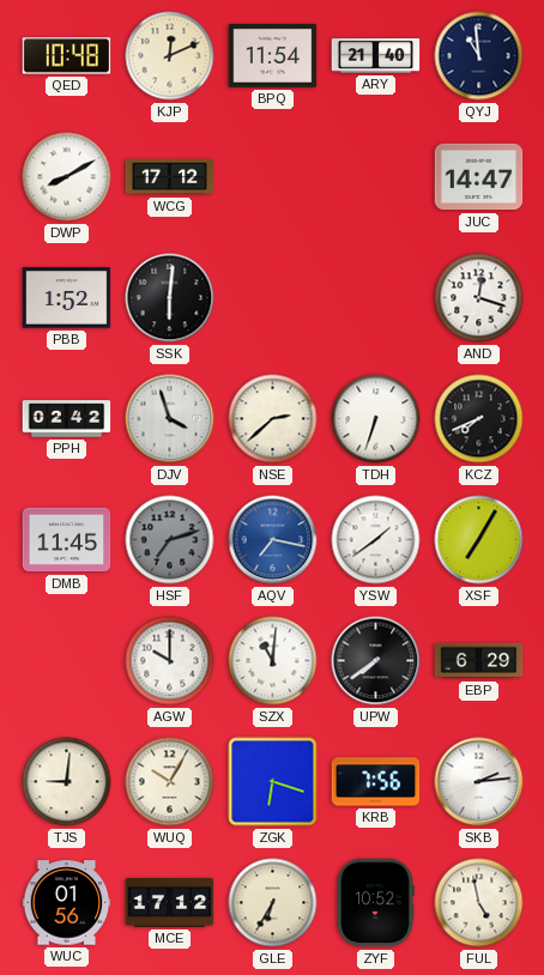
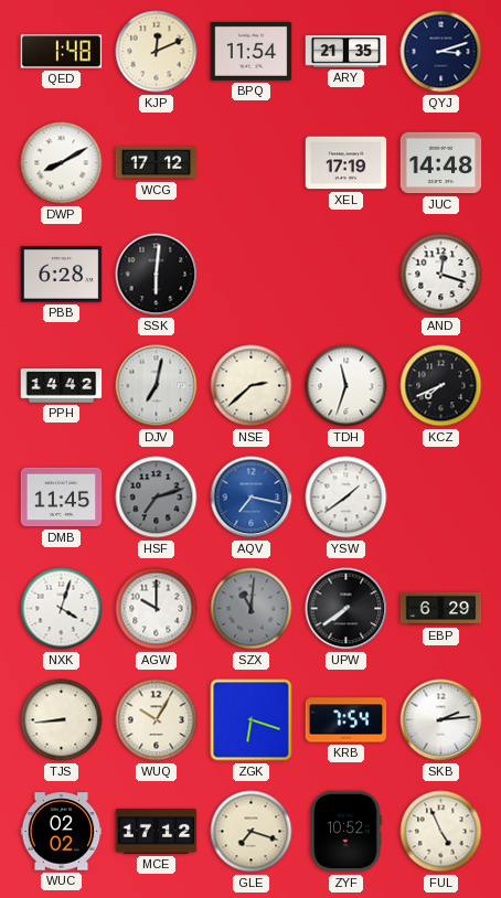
QED: 10:48 -> 1:48 (62, 52)
ARY: 21:40 -> 21:35 (347, 52)
QYJ: 10:59 -> 3:12 (441, 52)
XEL: none -> 17:19 (347, 163)
JUC: 14:47 -> 14:48 (441, 163)
PBB: 1:52 -> 6:28 (62, 275)
PPH: 02:42 -> 14:42 (62, 386)
DJV: 3:57 -> 7:02 (157, 386)
TDH: 6:33 -> 11:33 (347, 386)
XSF: 7:05 -> none (479, 540)
NXK: none -> 4:03 (62, 609)
SZX dial: white -> grey (252, 609)
TJS: 9:01 -> 8:44 (62, 720)
KRB: 7:56 -> 7:54 (347, 720)
WUC: 01:56 -> 02:02 (62, 832)
GLE: 6:35 -> 7:18 (252, 832)
FUL: 4:58 -> 4:56 (441, 832)
